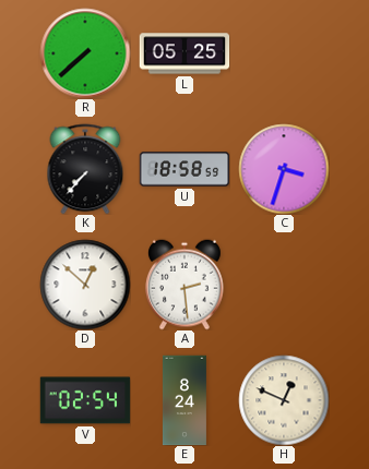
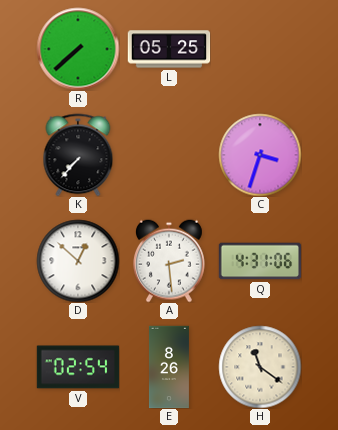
U: 18:58 -> none (184, 169)
Q: none -> 4:31 (260, 261)
E: 8:24 -> 8:26 (169, 367)
H: 12:49 -> 11:21 (260, 367)
